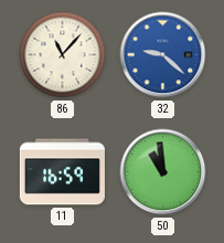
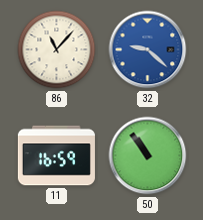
50: 10:59 -> 10:54 (148, 156)
